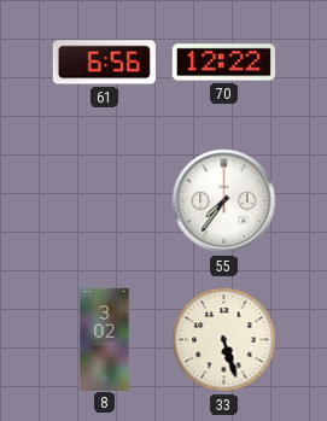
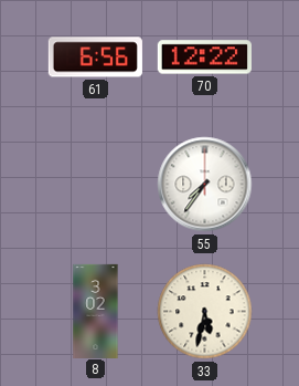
33: 5:27 -> 5:32 (205, 312)
